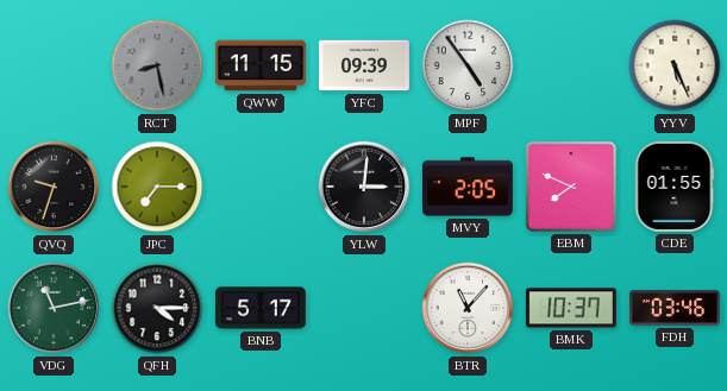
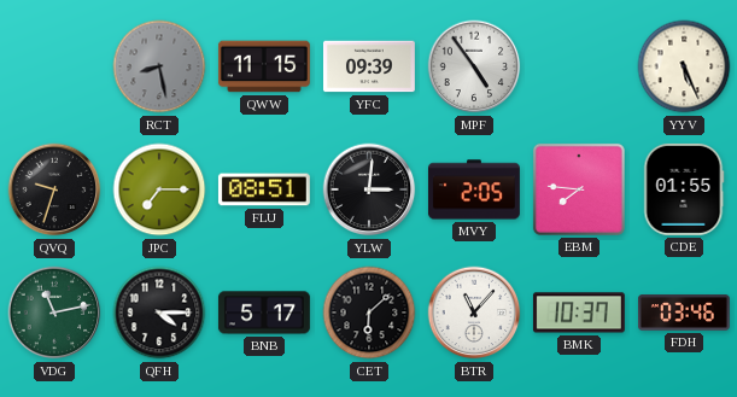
FLU: none -> 08:51 (264, 189)
EBM: 7:49 -> 7:46 (579, 189)
CET: none -> 6:08 (369, 313)
